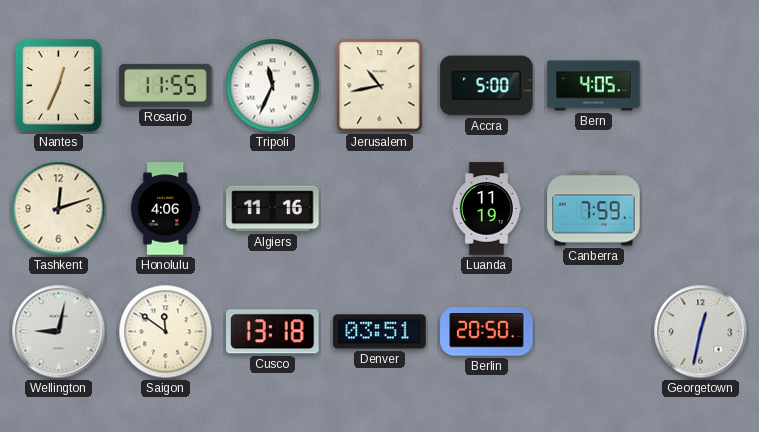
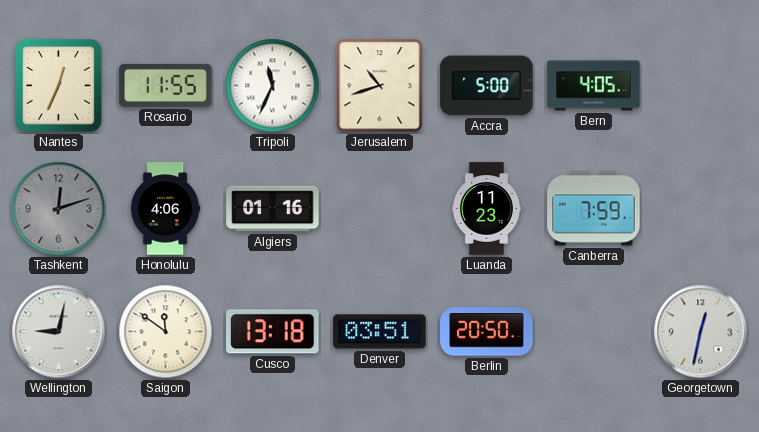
Jerusalem: 10:43 -> 10:42 (380, 86)
Tashkent dial: cream -> grey (59, 209)
Algiers: 11:16 -> 01:16 (273, 209)
Luanda: 11:19 -> 11:23 (486, 209)
